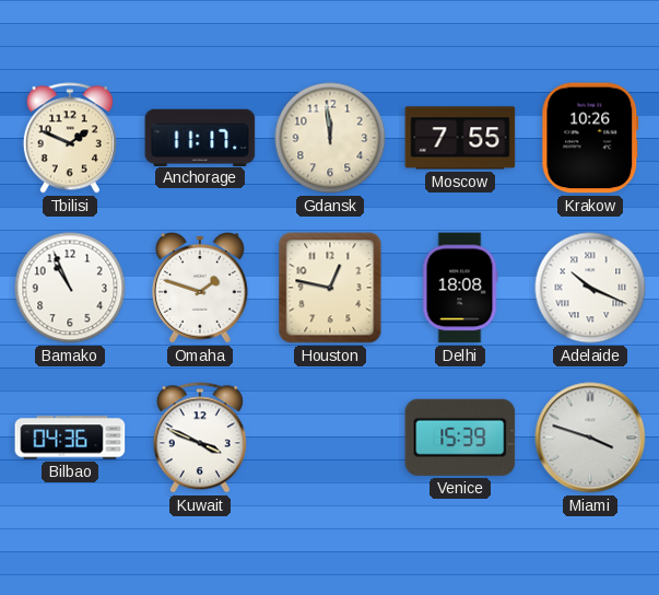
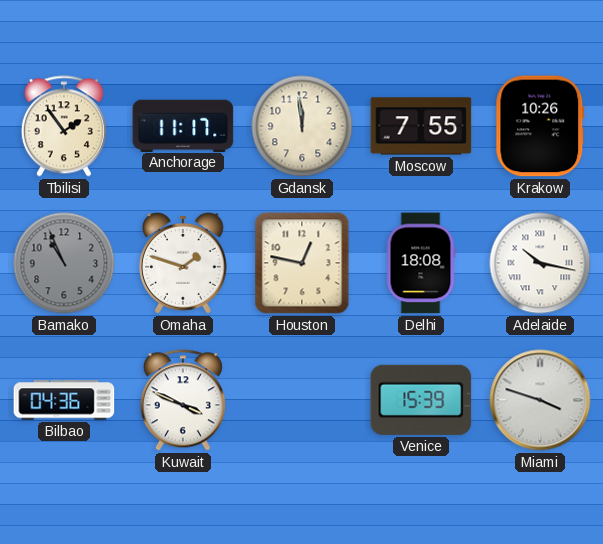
Tbilisi: 1:49 -> 1:54 (64, 126)
Bamako dial: white -> grey (64, 263)
Adelaide: 10:19 -> 10:17 (540, 263)
